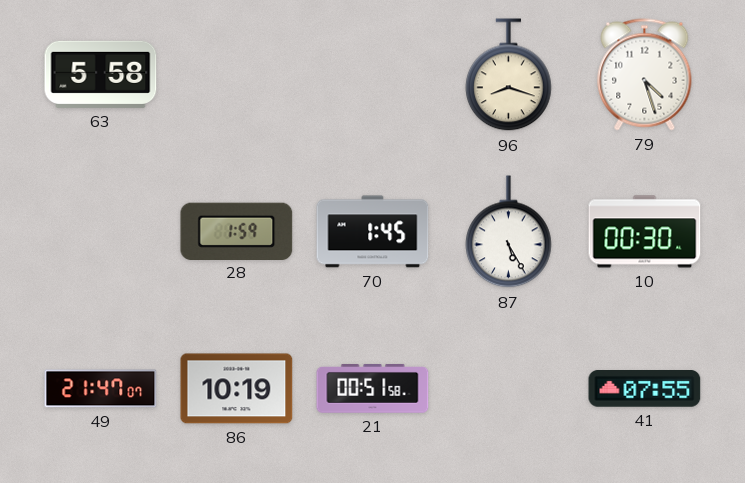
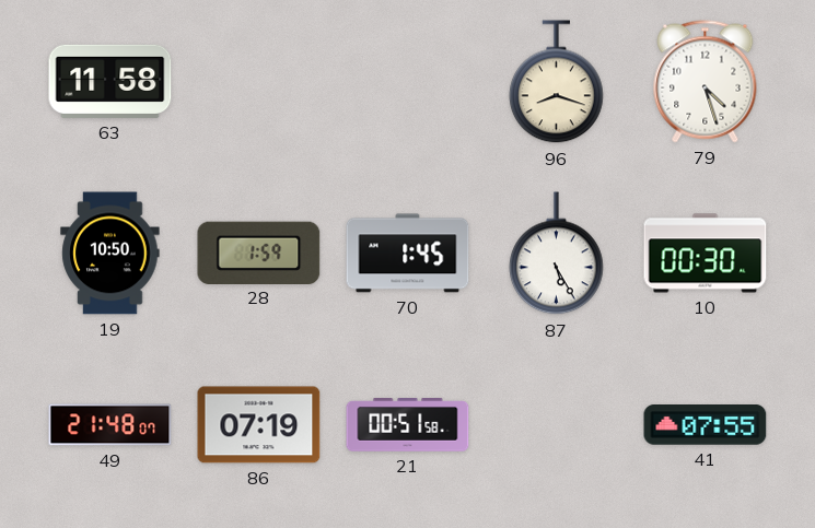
63: 5:58 -> 11:58 (110, 81)
19: none -> 10:50 (110, 254)
49: 21:47 -> 21:48 (110, 425)
86: 10:19 -> 07:19 (259, 425)
